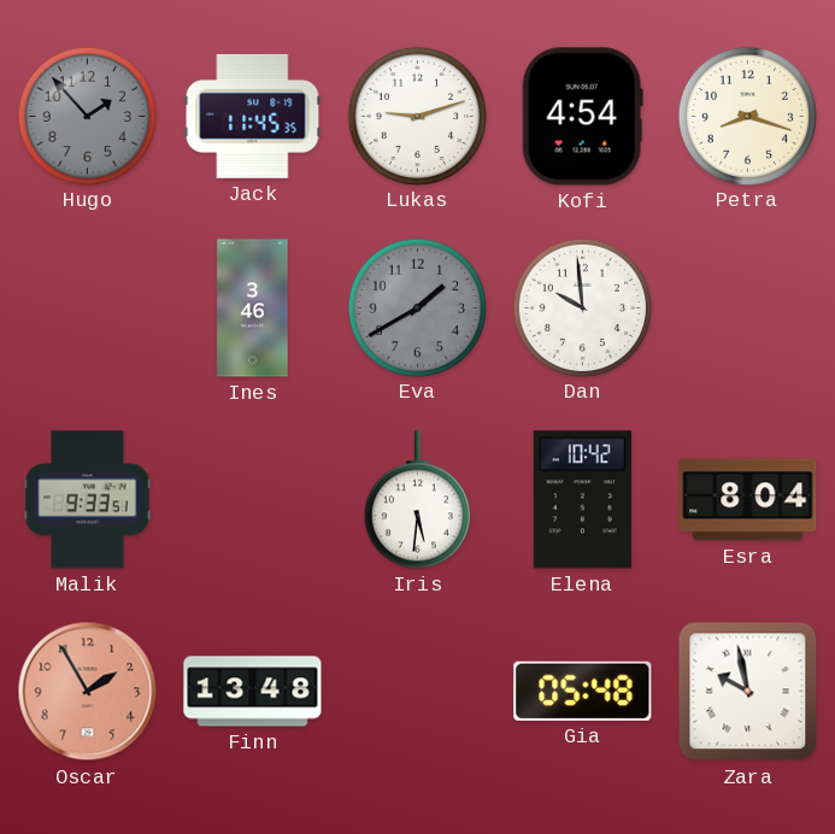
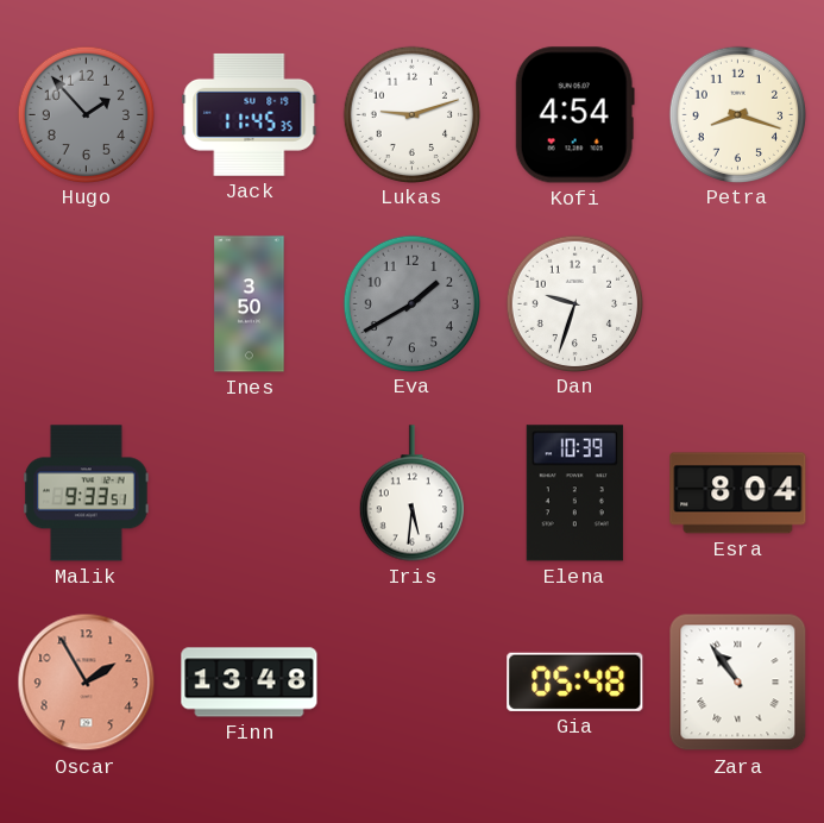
Ines: 3:46 -> 3:50 (250, 304)
Dan: 9:59 -> 9:33 (574, 303)
Elena: 10:42 -> 10:39 (574, 494)
Zara: 9:58 -> 10:54 (738, 683)
